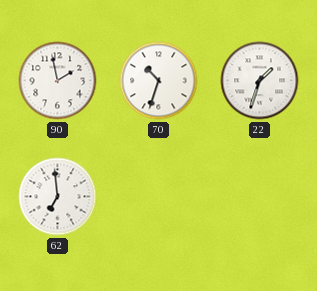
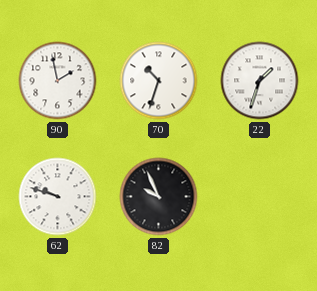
62: 6:59 -> 9:48 (58, 197)
82: none -> 9:56 (159, 197)
